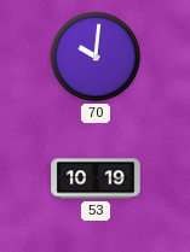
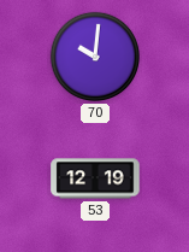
53: 10:19 -> 12:19 (95, 178)
